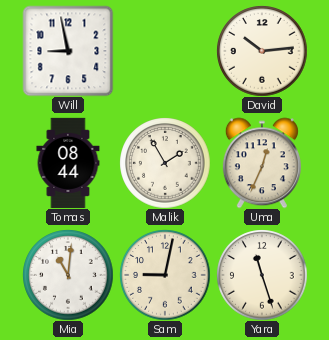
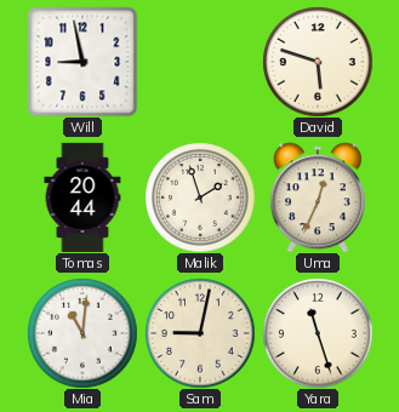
David: 10:14 -> 5:48 (318, 62)
Tomas: 08:44 -> 20:44 (82, 198)
Malik: 1:55 -> 1:57 (200, 198)
